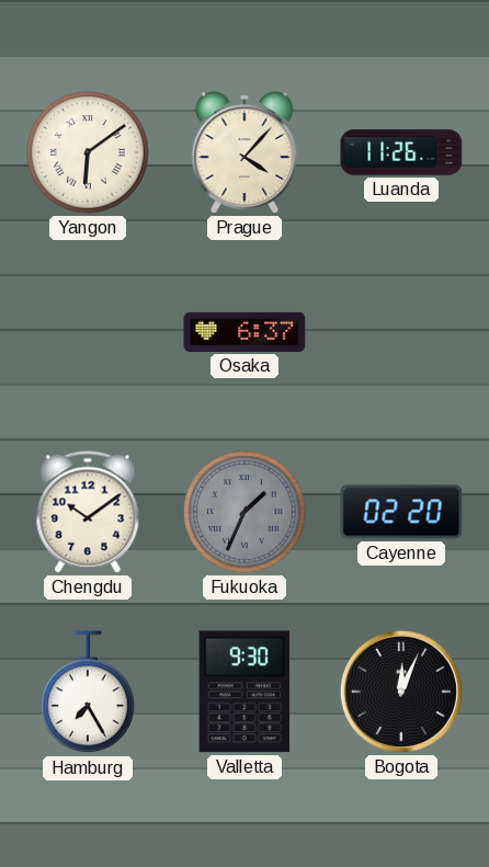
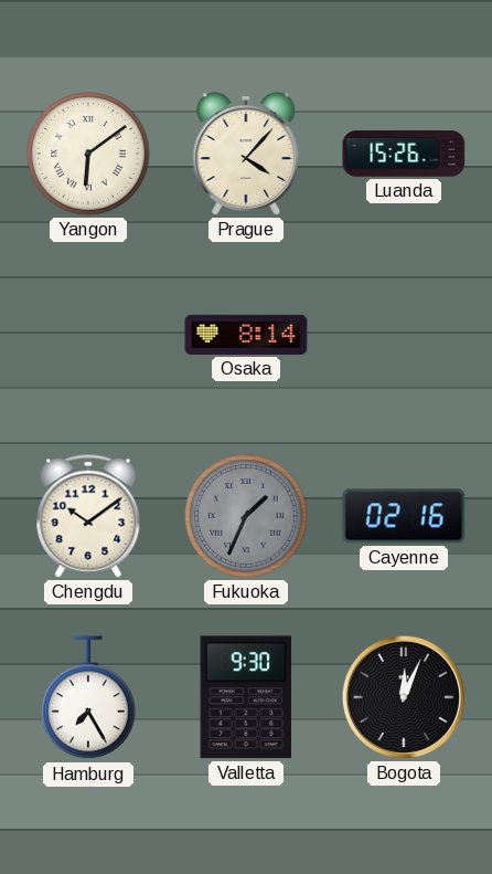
Luanda: 11:26 -> 15:26 (404, 154)
Osaka: 6:37 -> 8:14 (246, 335)
Cayenne: 02:20 -> 02:16 (404, 516)
